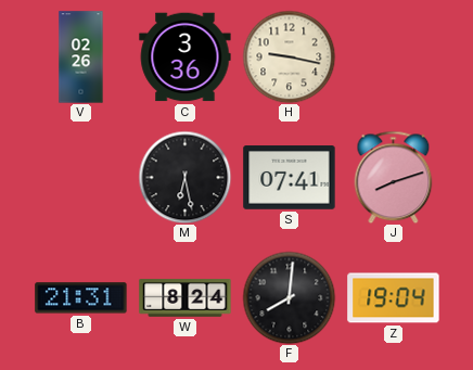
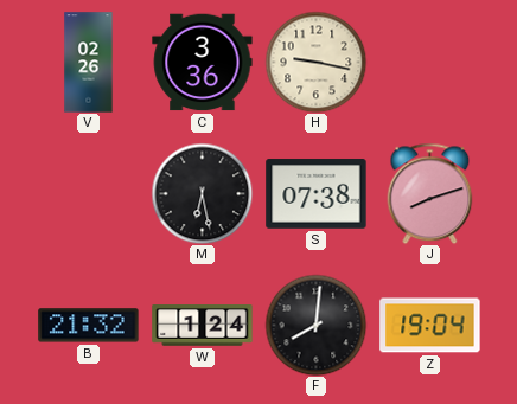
S: 07:41 -> 07:38 (317, 194)
B: 21:31 -> 21:32 (89, 326)
W: 8:24 -> 1:24 (203, 326)
